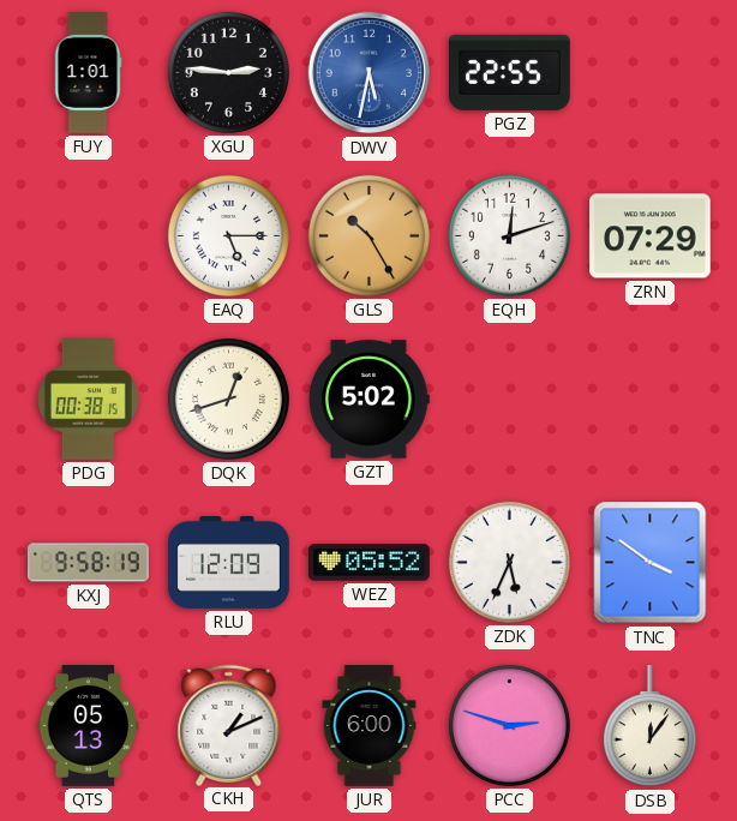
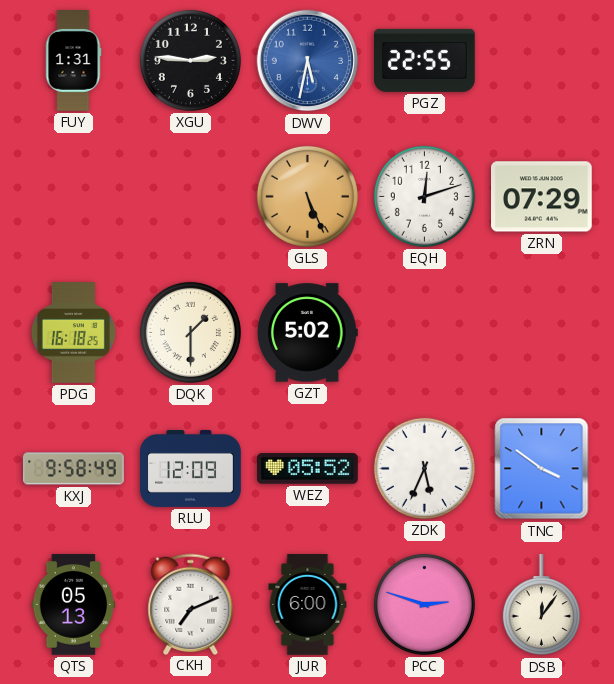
FUY: 1:01 -> 1:31 (73, 61)
EAQ: 5:15 -> none (228, 235)
GLS: 10:25 -> 5:26 (307, 196)
PDG: 00:38 -> 16:18 (73, 333)
DQK: 12:42 -> 1:30 (190, 332)
KXJ: 9:58:19 -> 9:58:49 (74, 469)
CKH: 1:11 -> 7:11 (191, 604)
